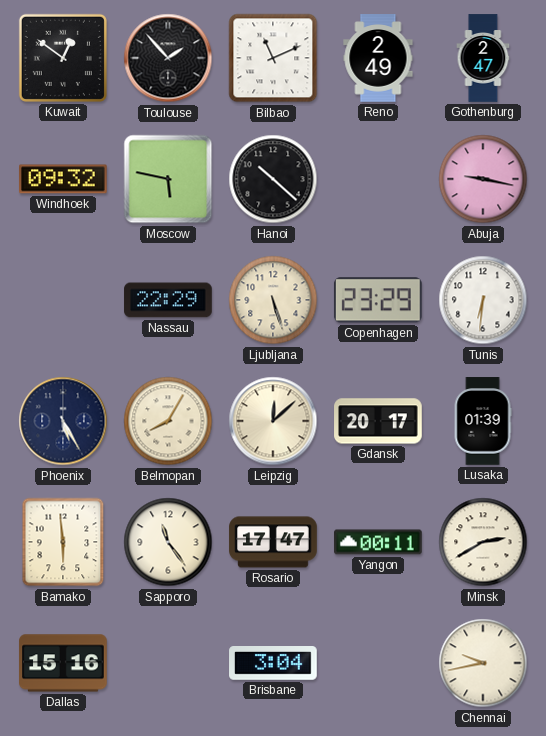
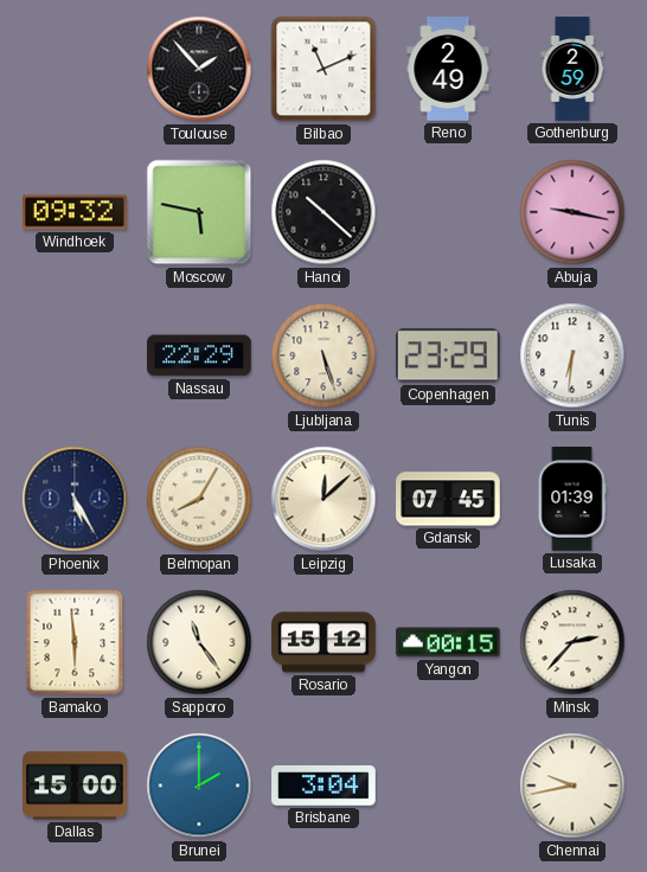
Kuwait: 12:51 -> none (63, 58)
Gothenburg: 2:47 -> 2:59 (572, 69)
Gdansk: 20:17 -> 07:45 (448, 499)
Rosario: 17:47 -> 15:12 (323, 642)
Yangon: 00:11 -> 00:15 (448, 642)
Minsk: 2:40 -> 2:37 (572, 642)
Dallas: 15:16 -> 15:00 (75, 786)
Brunei: none -> 2:00 (199, 786)
